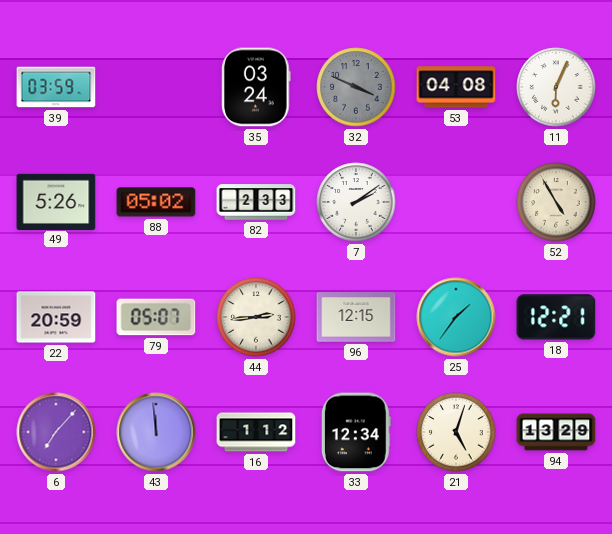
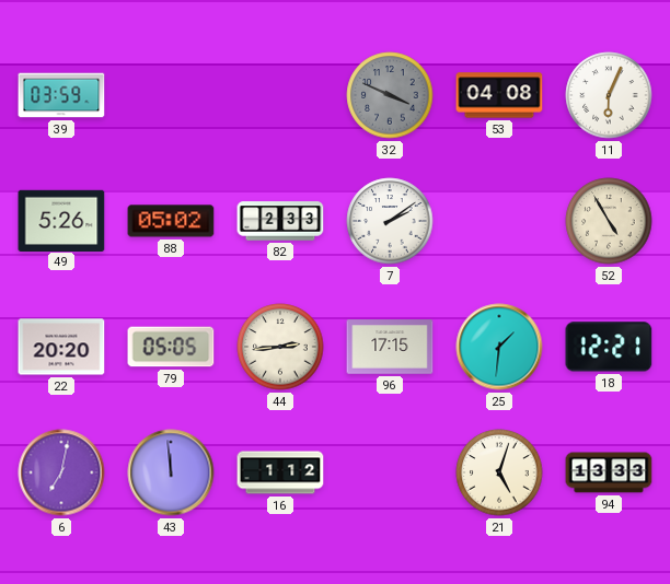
35: 03:24 -> none (256, 87)
22: 20:59 -> 20:20 (61, 347)
79: 05:07 -> 05:05 (171, 347)
96: 12:15 -> 17:15 (390, 347)
25: 1:36 -> 1:31 (499, 347)
6: 7:07 -> 7:02 (61, 472)
33: 12:34 -> none (356, 432)
94: 13:29 -> 13:33 (609, 472)
